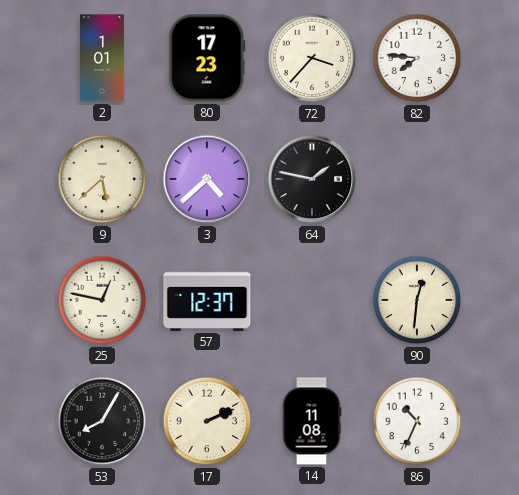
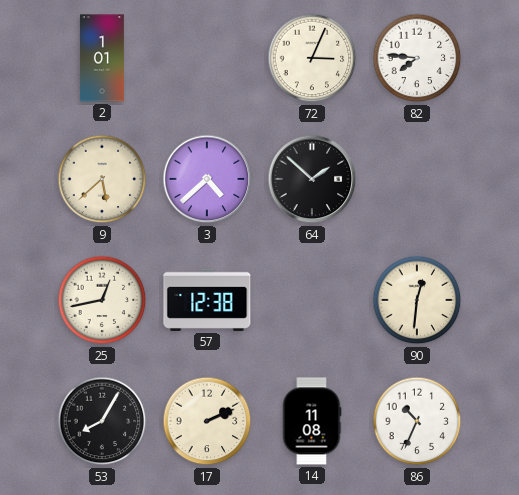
80: 17:23 -> none (207, 58)
72: 3:37 -> 3:04 (312, 58)
64: 1:47 -> 1:52 (312, 179)
25: 12:47 -> 12:43 (102, 300)
57: 12:37 -> 12:38 (207, 300)
